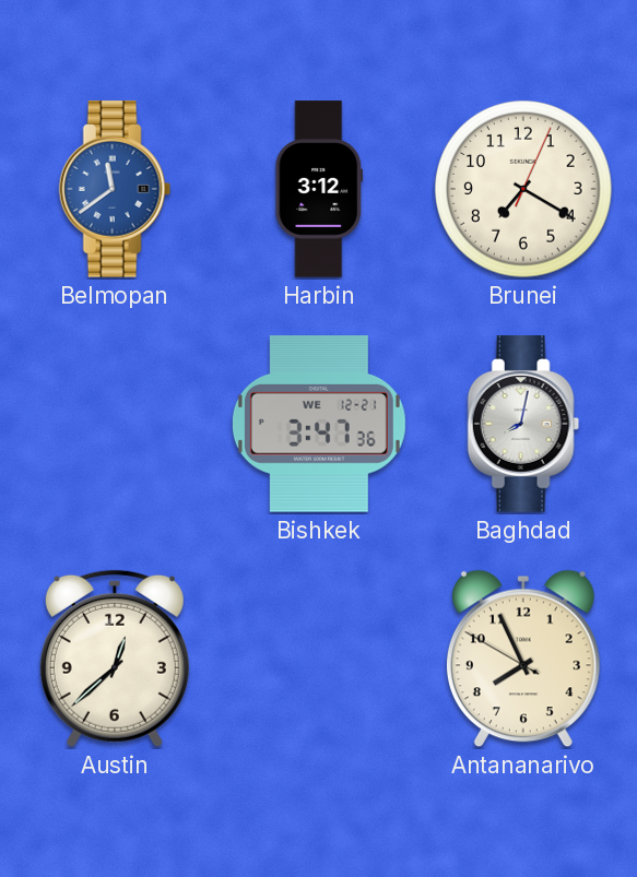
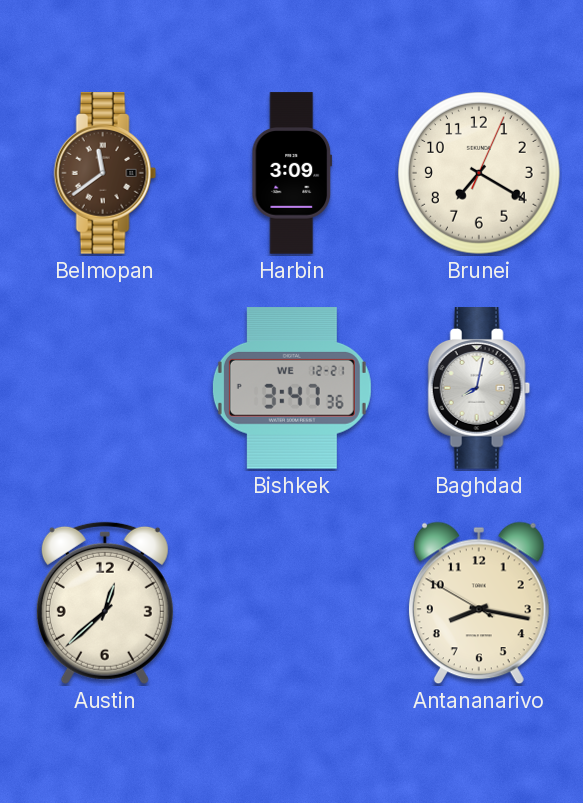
Belmopan dial: blue -> brown (105, 173)
Harbin: 3:12 -> 3:09 (292, 173)
Antananarivo: 7:55 -> 8:16 (479, 603)
